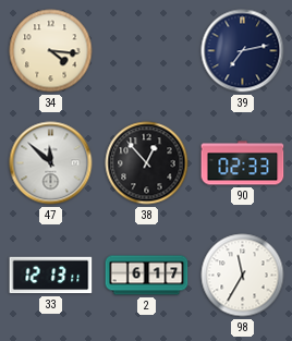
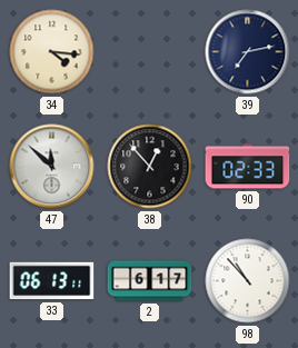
33: 12:13 -> 06:13 (52, 281)
98: 11:35 -> 10:53 (248, 281)
